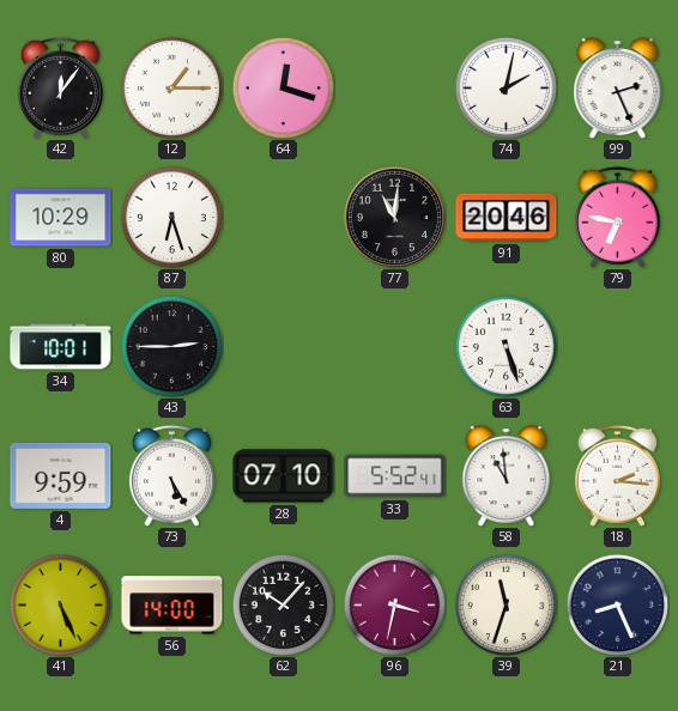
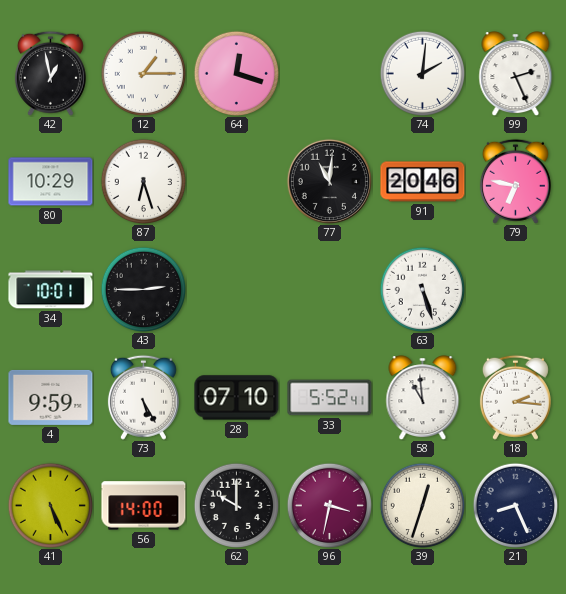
42: 12:06 -> 12:58 (50, 73)
74: 2:02 -> 2:01 (422, 73)
62: 10:07 -> 10:00 (236, 505)
39: 11:33 -> 12:33 (422, 505)
